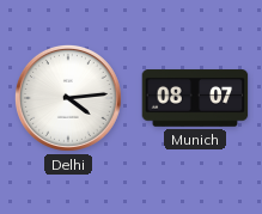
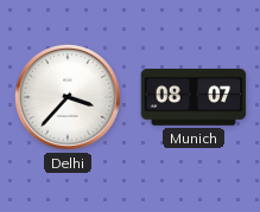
Delhi: 4:14 -> 3:37 (68, 97)
